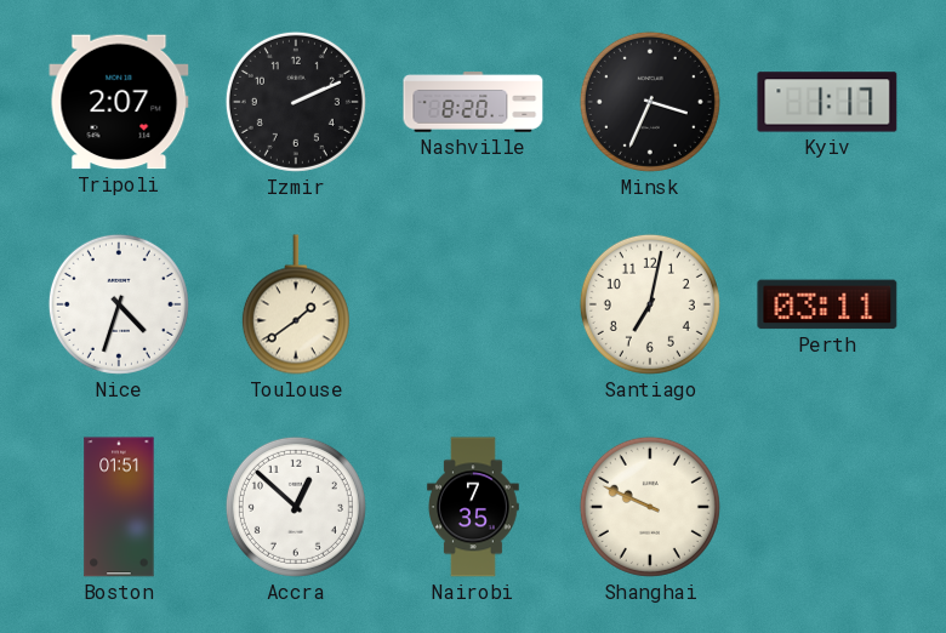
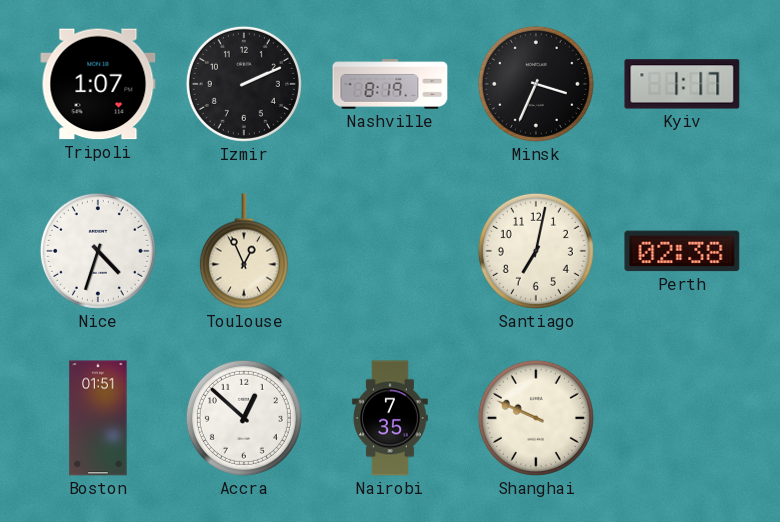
Tripoli: 2:07 -> 1:07 (98, 84)
Nashville: 8:20 -> 8:19 (390, 84)
Toulouse: 1:39 -> 12:56 (244, 251)
Perth: 03:11 -> 02:38 (682, 251)
